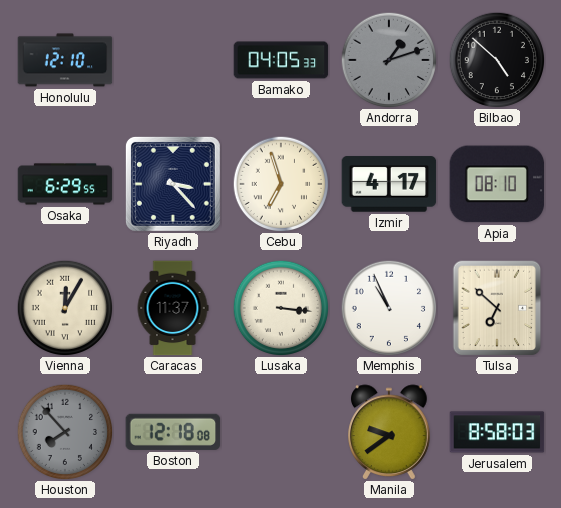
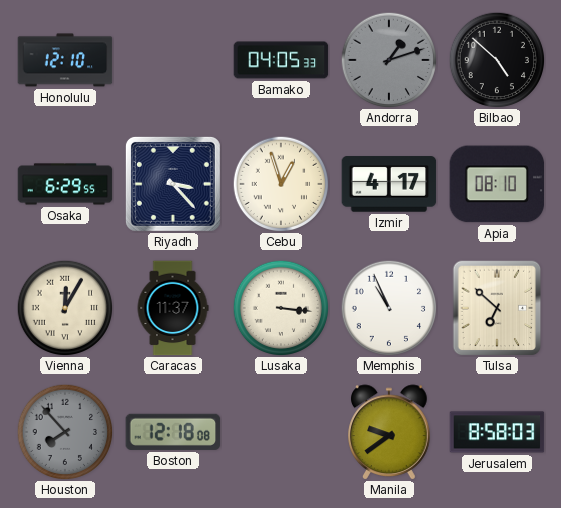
Cebu: 6:57 -> 12:57 (281, 184)
